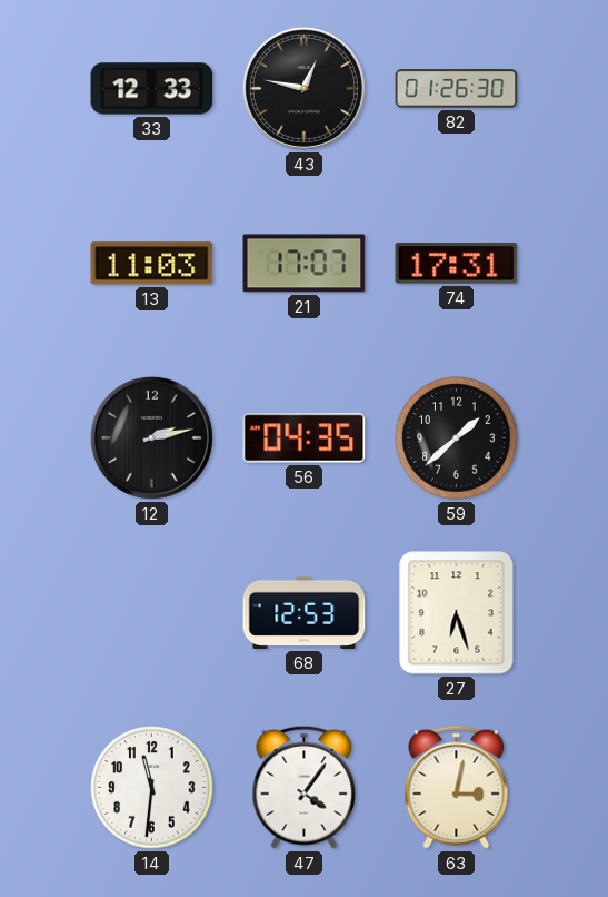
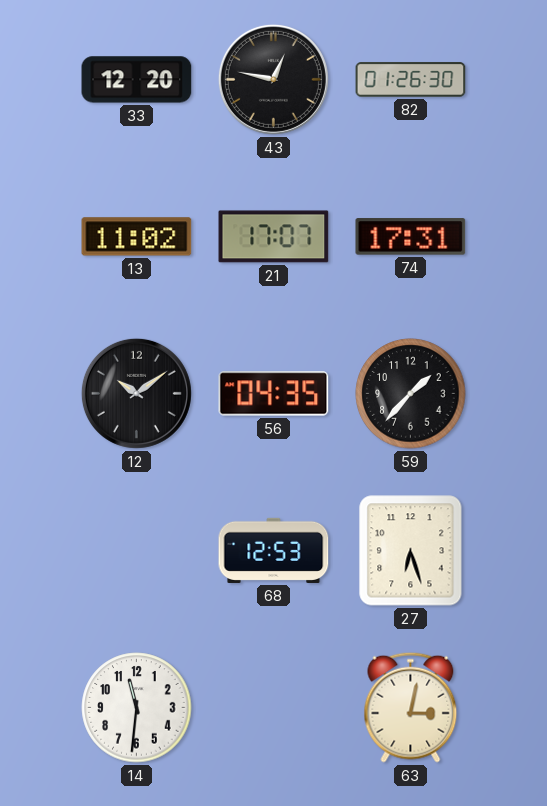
33: 12:33 -> 12:20 (137, 80)
13: 11:03 -> 11:02 (137, 237)
12: 2:13 -> 10:09 (136, 393)
59: 1:38 -> 1:37 (411, 394)
47: 4:06 -> none (305, 787)
